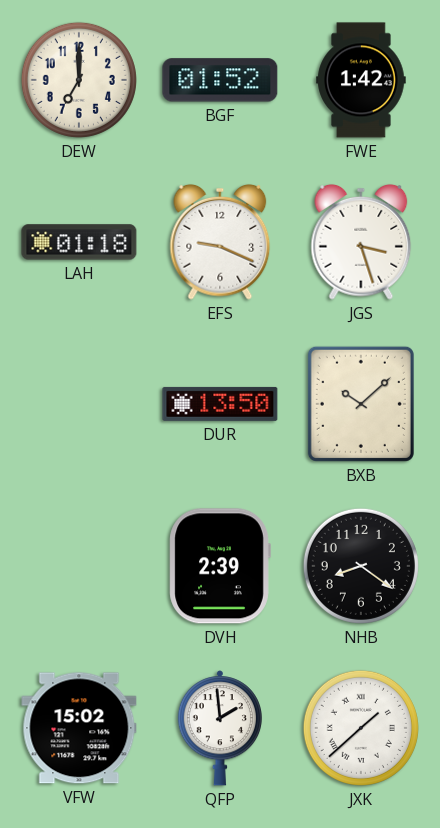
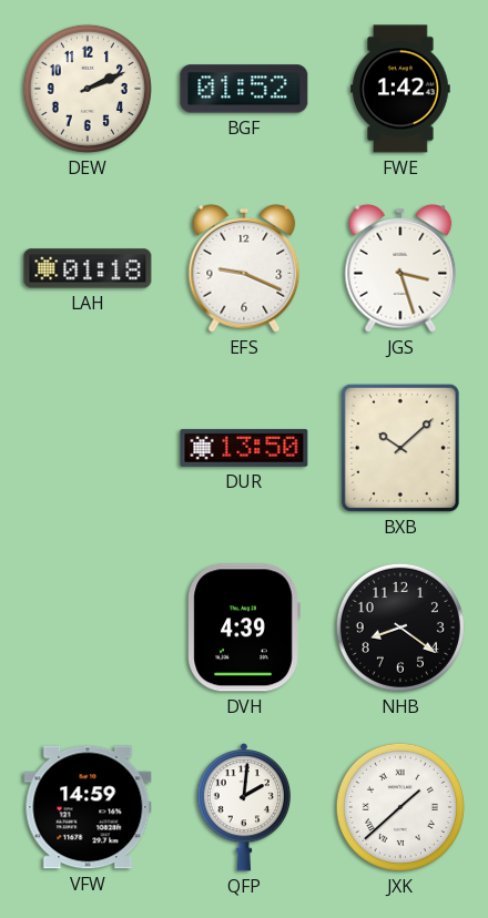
DEW: 7:00 -> 2:11 (88, 89)
DVH: 2:39 -> 4:39 (244, 628)
VFW: 15:02 -> 14:59 (88, 807)
QFP: 1:59 -> 2:01 (243, 807)
